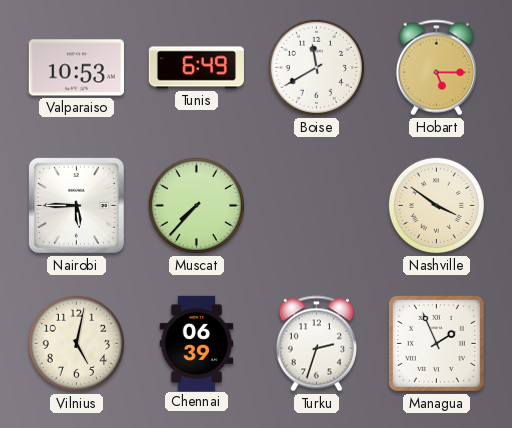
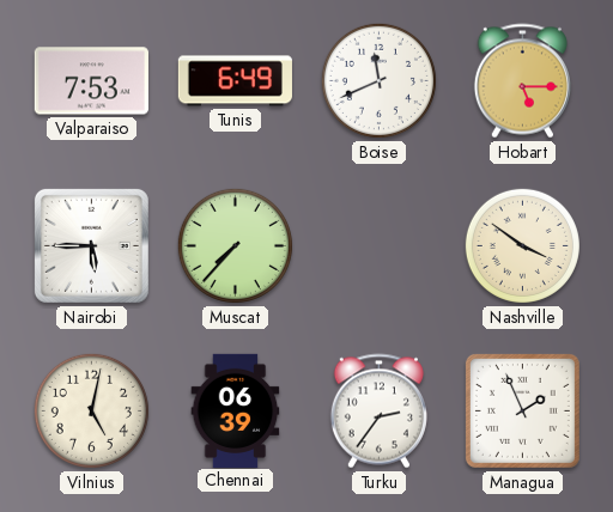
Valparaiso: 10:53 -> 7:53 (91, 81)
Boise: 11:40 -> 11:41 (378, 80)
Turku: 2:33 -> 2:36 (378, 412)
